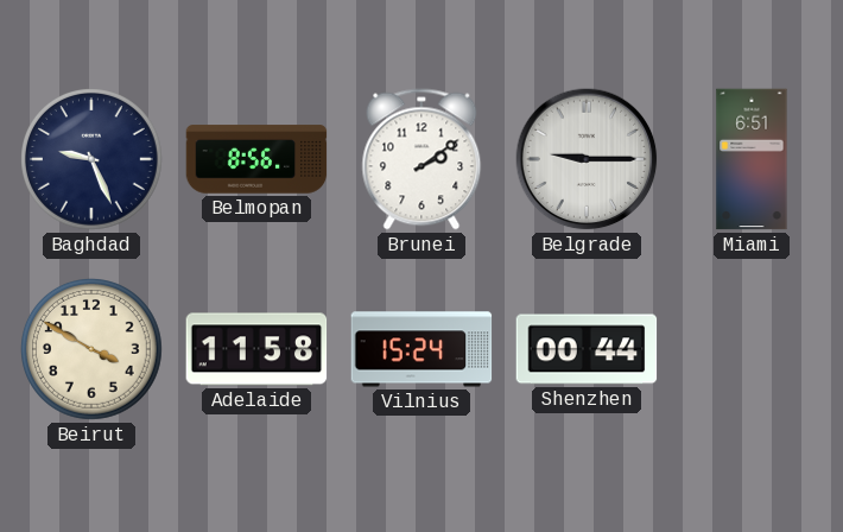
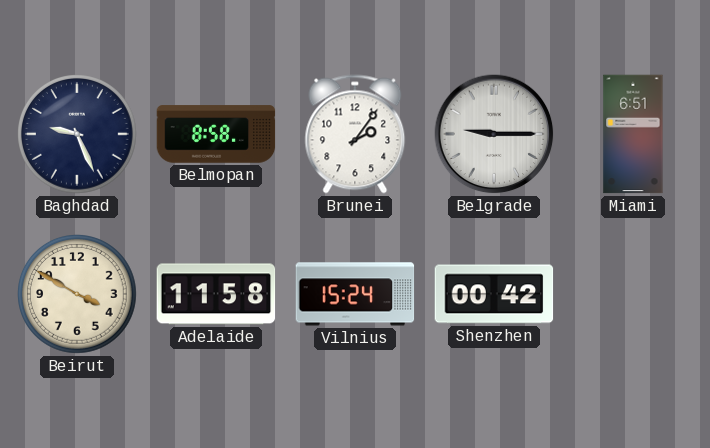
Belmopan: 8:56 -> 8:58 (216, 134)
Brunei: 2:09 -> 2:06 (355, 134)
Shenzhen: 00:44 -> 00:42 (494, 294)
